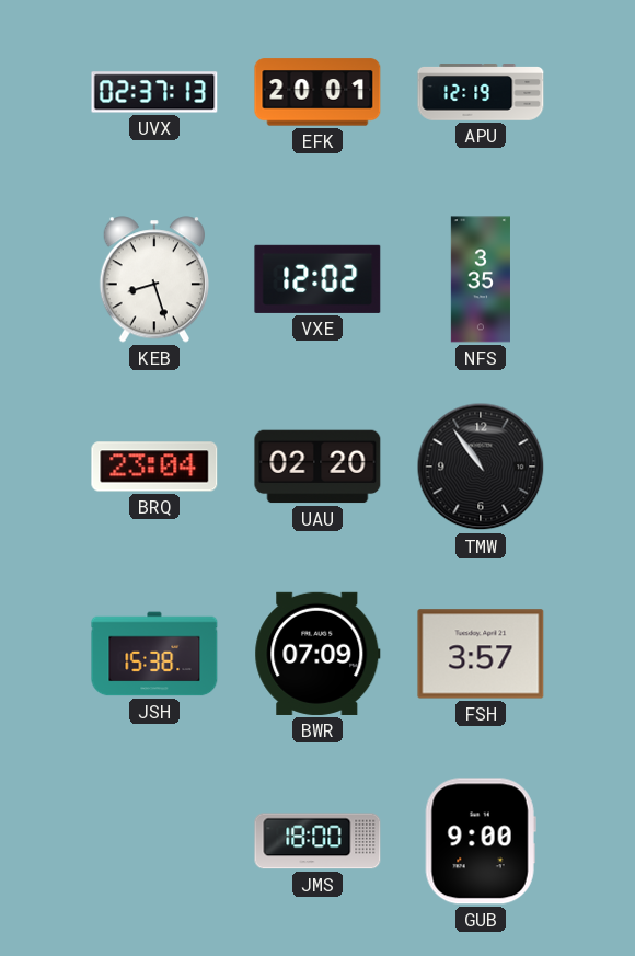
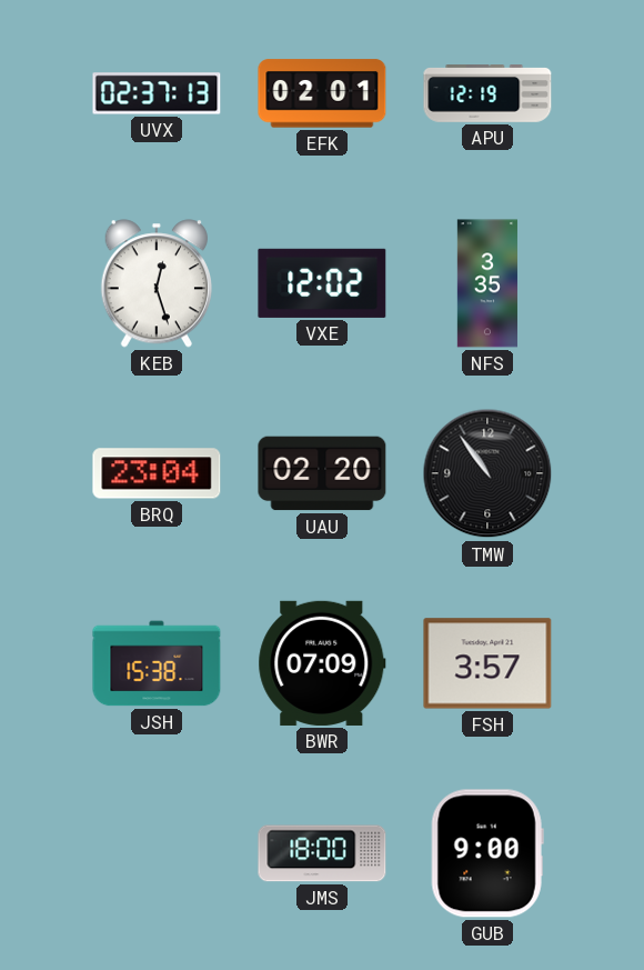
EFK: 20:01 -> 02:01 (322, 93)
KEB: 8:27 -> 12:27 (155, 283)
